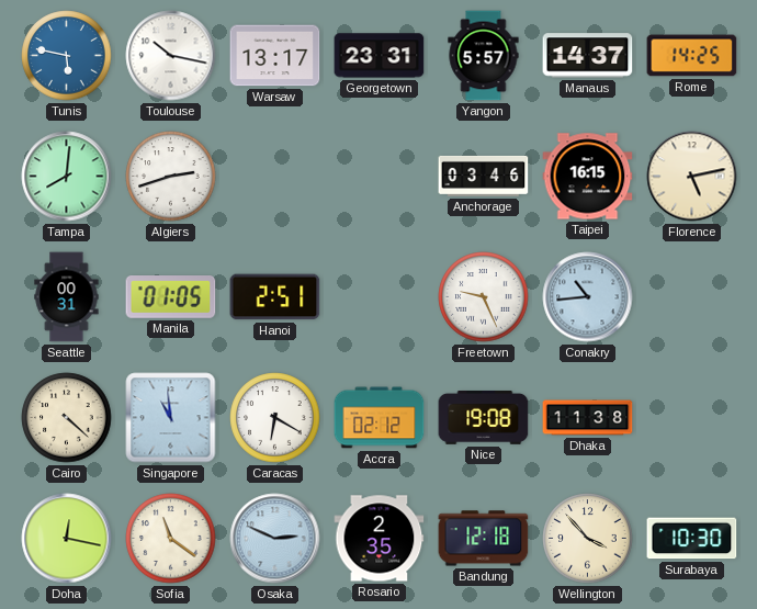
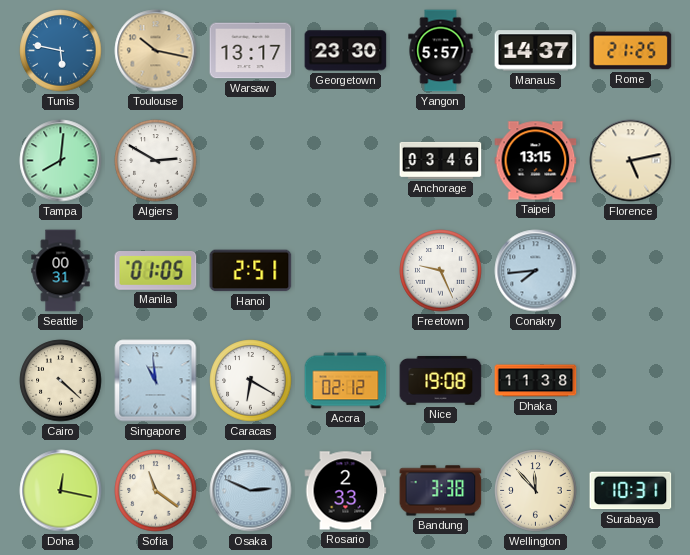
Toulouse dial: white -> champagne (156, 51)
Georgetown: 23:31 -> 23:30 (346, 51)
Rome: 14:25 -> 21:25 (631, 51)
Algiers: 2:42 -> 2:50 (156, 161)
Taipei: 16:15 -> 13:15 (536, 161)
Conakry: 10:44 -> 7:44 (536, 271)
Rosario: 2:35 -> 2:33 (346, 491)
Bandung: 12:18 -> 3:38 (441, 491)
Wellington: 3:53 -> 11:53 (536, 491)
Surabaya: 10:30 -> 10:31 (631, 491)
